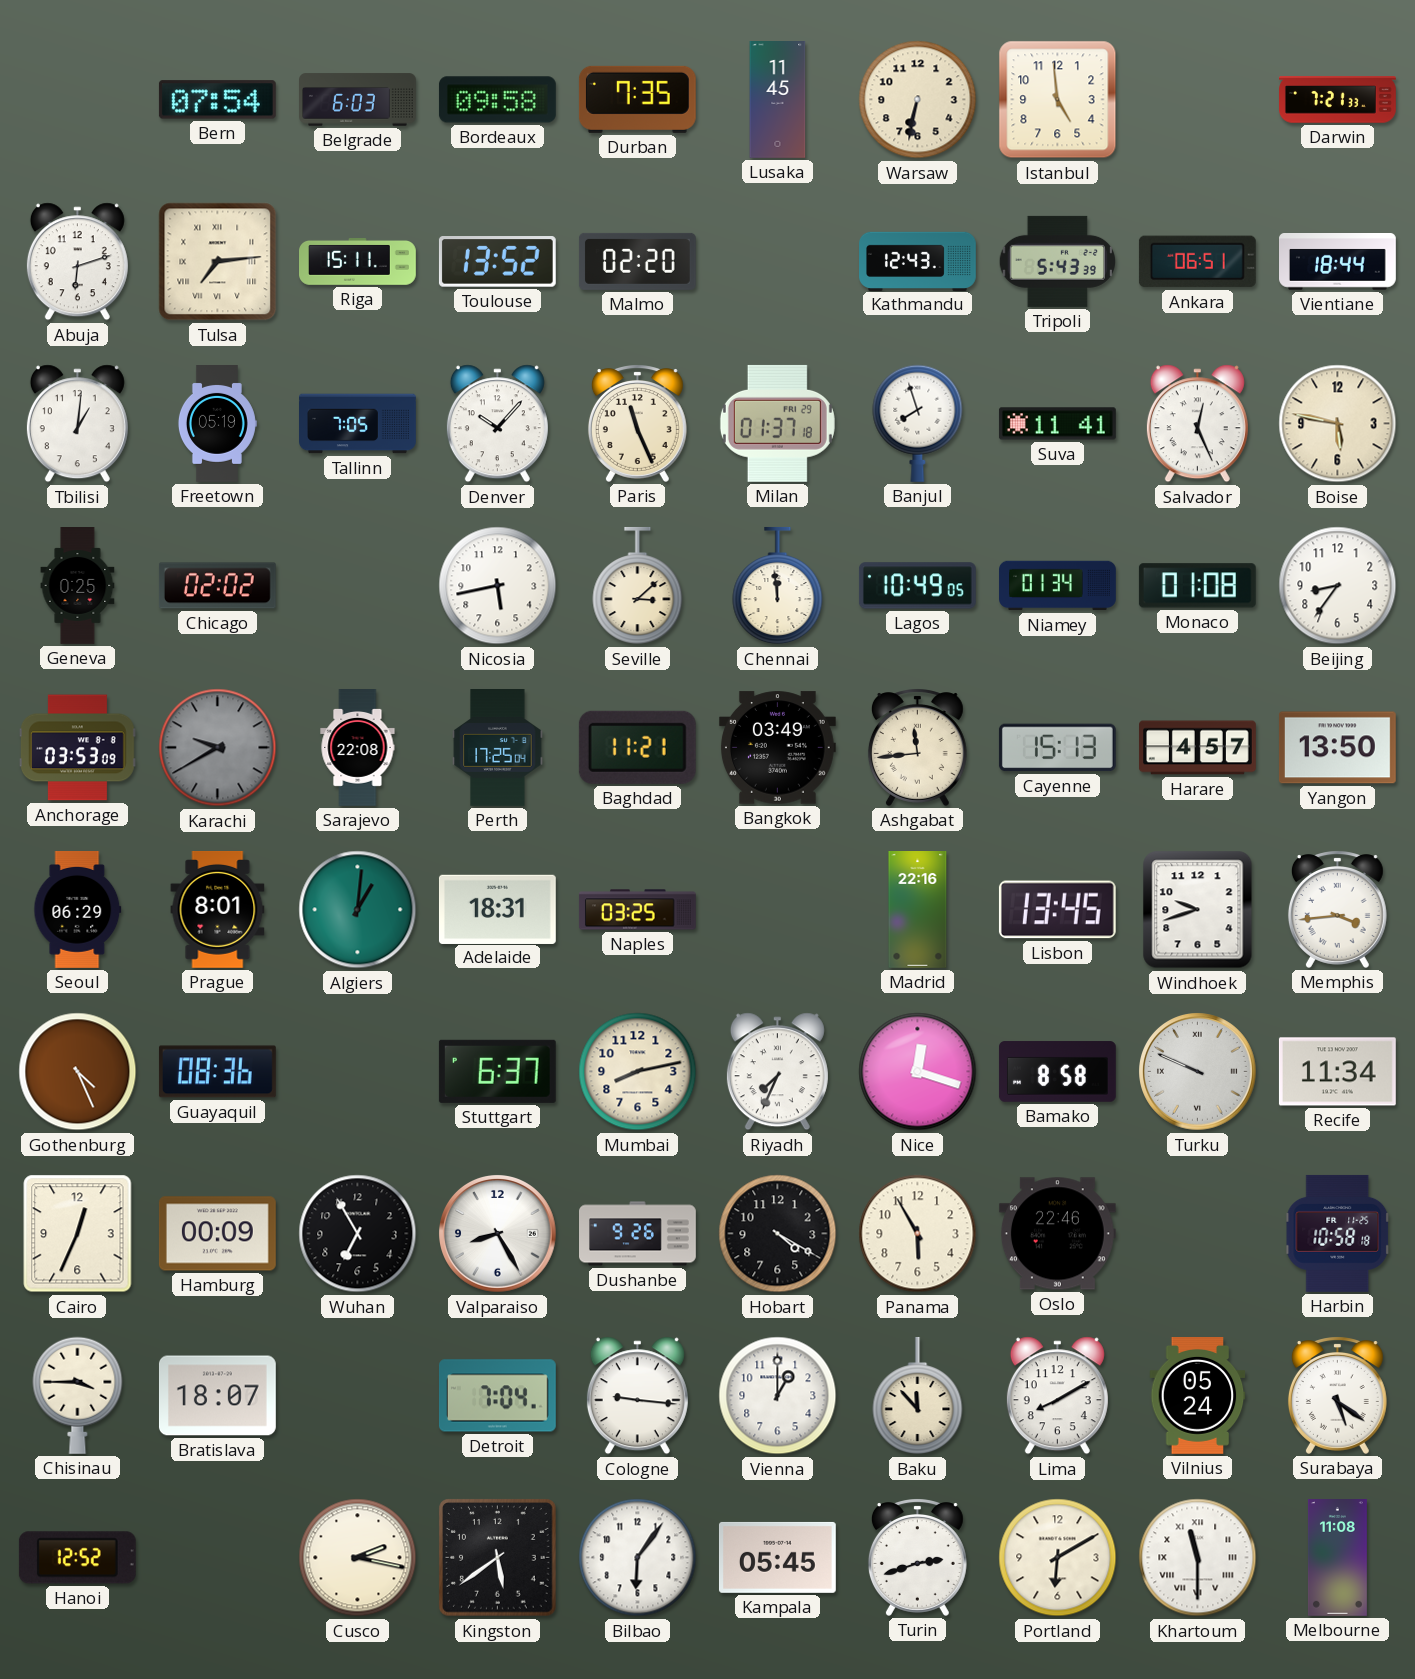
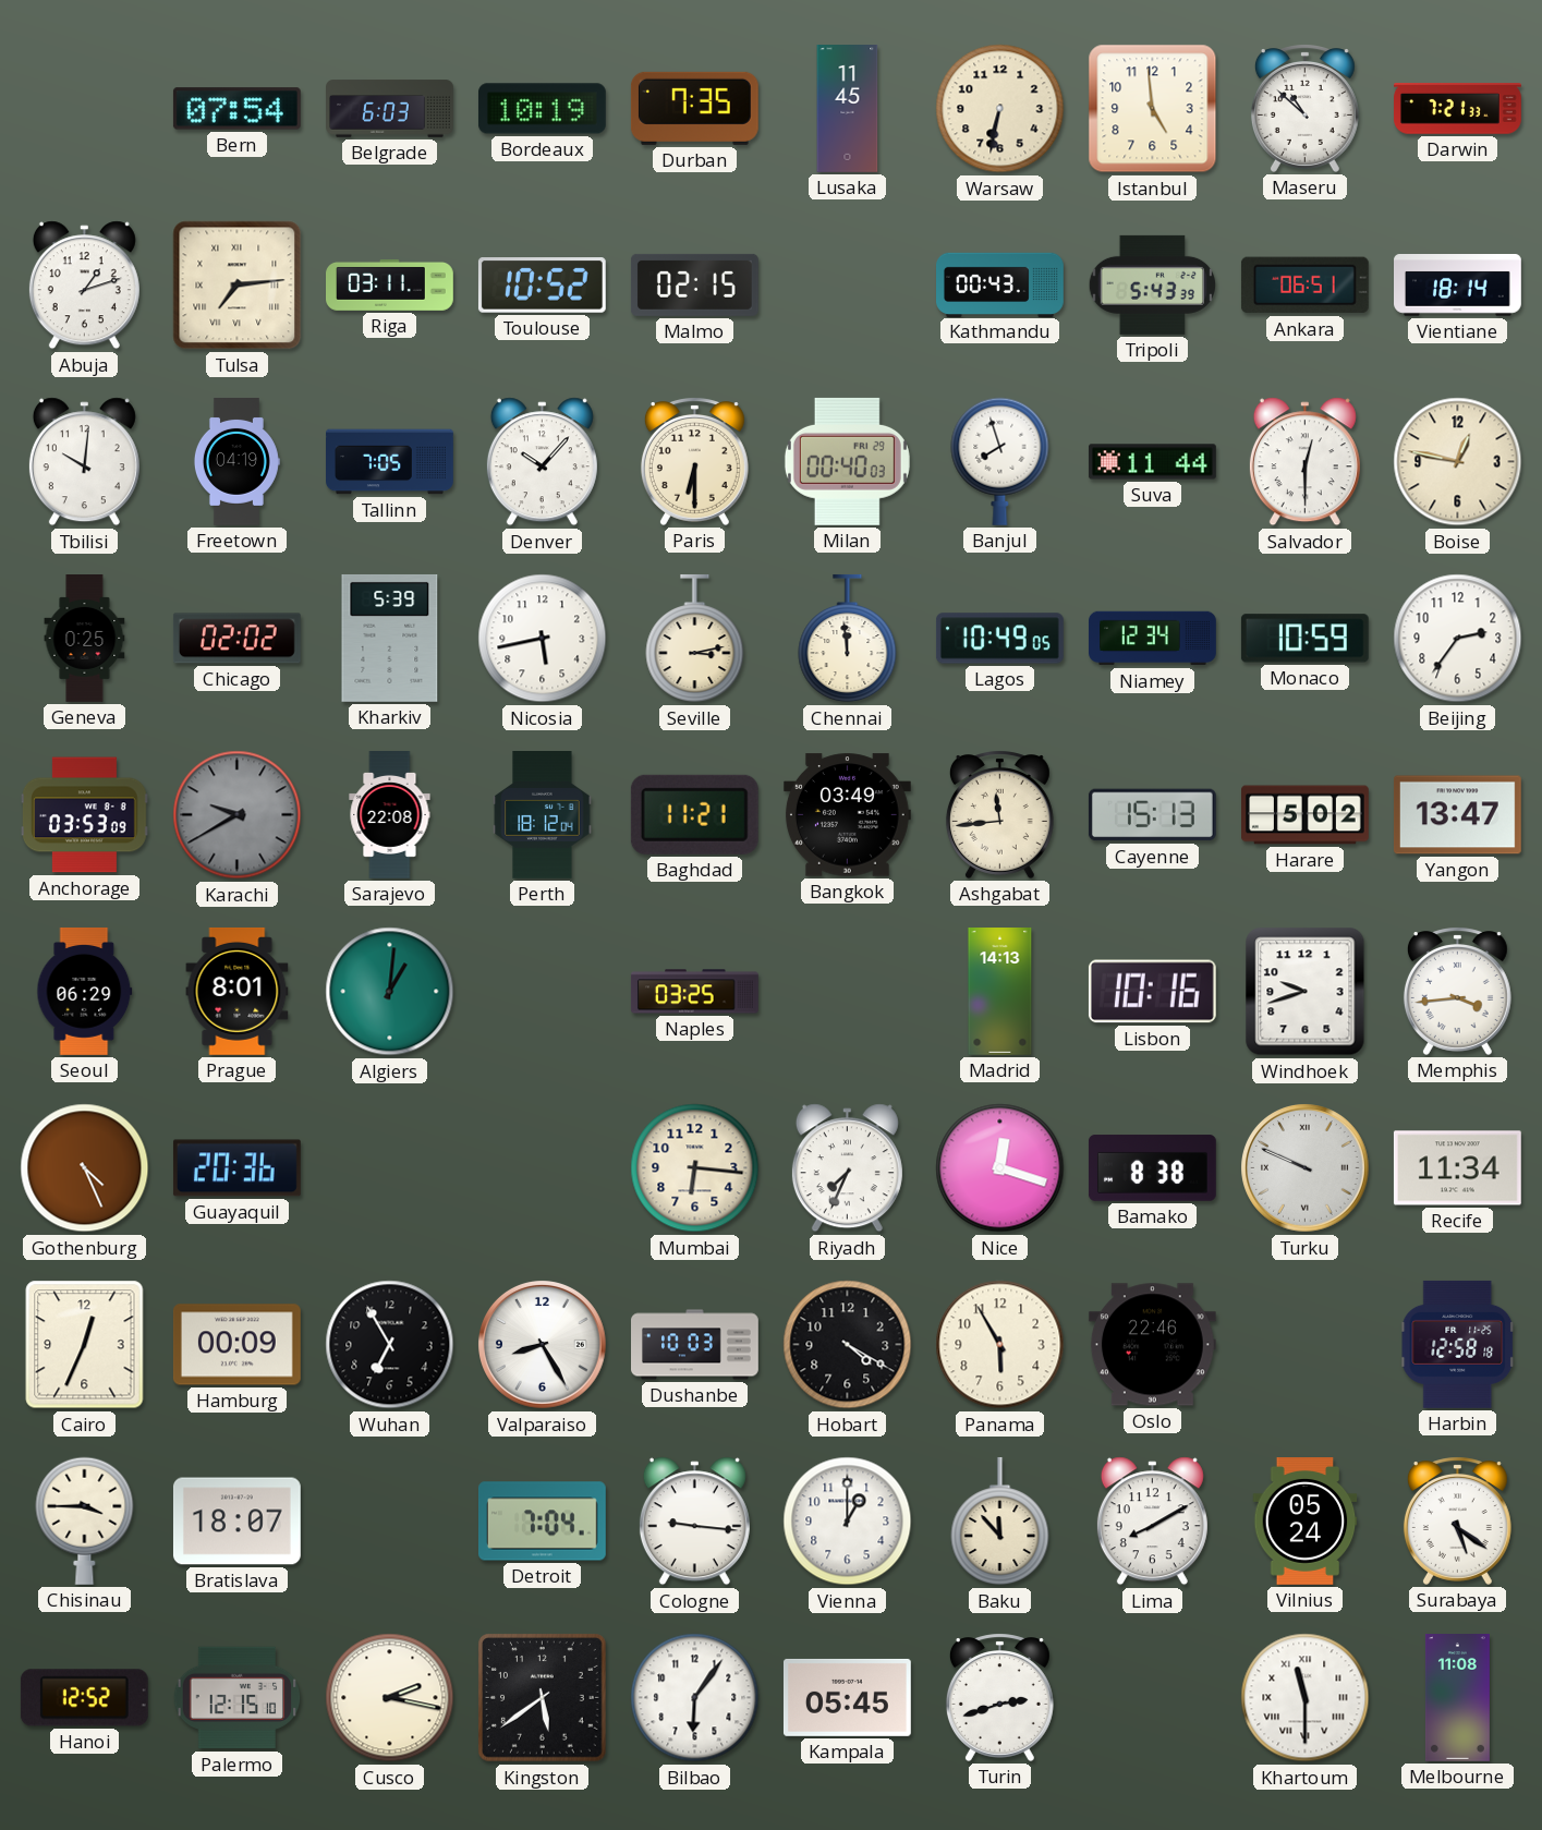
Bordeaux: 09:58 -> 10:19 (542, 109)
Maseru: none -> 10:52 (1304, 108)
Abuja: 6:12 -> 1:12 (84, 286)
Riga: 15:11 -> 03:11 (390, 286)
Toulouse: 13:52 -> 10:52 (542, 286)
Malmo: 02:20 -> 02:15 (694, 284)
Kathmandu: 12:43 -> 00:43 (1000, 284)
Vientiane: 18:44 -> 18:14 (1458, 286)
Tbilisi: 1:01 -> 10:01 (84, 462)
Freetown: 05:19 -> 04:19 (236, 462)
Paris: 11:26 -> 6:30 (694, 461)
Milan: 01:37 -> 00:40 (847, 461)
Suva: 11:41 -> 11:44 (1152, 462)
Salvador: 12:26 -> 12:30 (1304, 462)
Boise: 5:47 -> 12:47 (1458, 462)
Kharkiv: none -> 5:39 (390, 638)
Seville: 3:08 -> 3:13 (695, 639)
Niamey: 01:34 -> 12:34 (1153, 639)
Monaco: 01:08 -> 10:59 (1304, 639)
Beijing: 8:36 -> 2:36 (1458, 639)
Perth: 17:25 -> 18:12 (543, 815)
Harare: 4:57 -> 5:02 (1306, 815)
Yangon: 13:50 -> 13:47 (1457, 815)
Adelaide: 18:31 -> none (497, 909)
Madrid: 22:16 -> 14:13 (1000, 992)
Lisbon: 13:45 -> 10:16 (1152, 992)
Guayaquil: 08:36 -> 20:36 (236, 1168)
Stuttgart: 6:37 -> none (497, 1071)
Mumbai: 8:13 -> 6:16 (695, 1168)
Bamako: 8:58 -> 8:38 (1152, 1168)
Dushanbe: 9:26 -> 10:03 (695, 1345)
Harbin: 10:58 -> 12:58 (1458, 1344)
Palermo: none -> 12:15 (238, 1698)
Portland: 6:10 -> none (1058, 1558)
